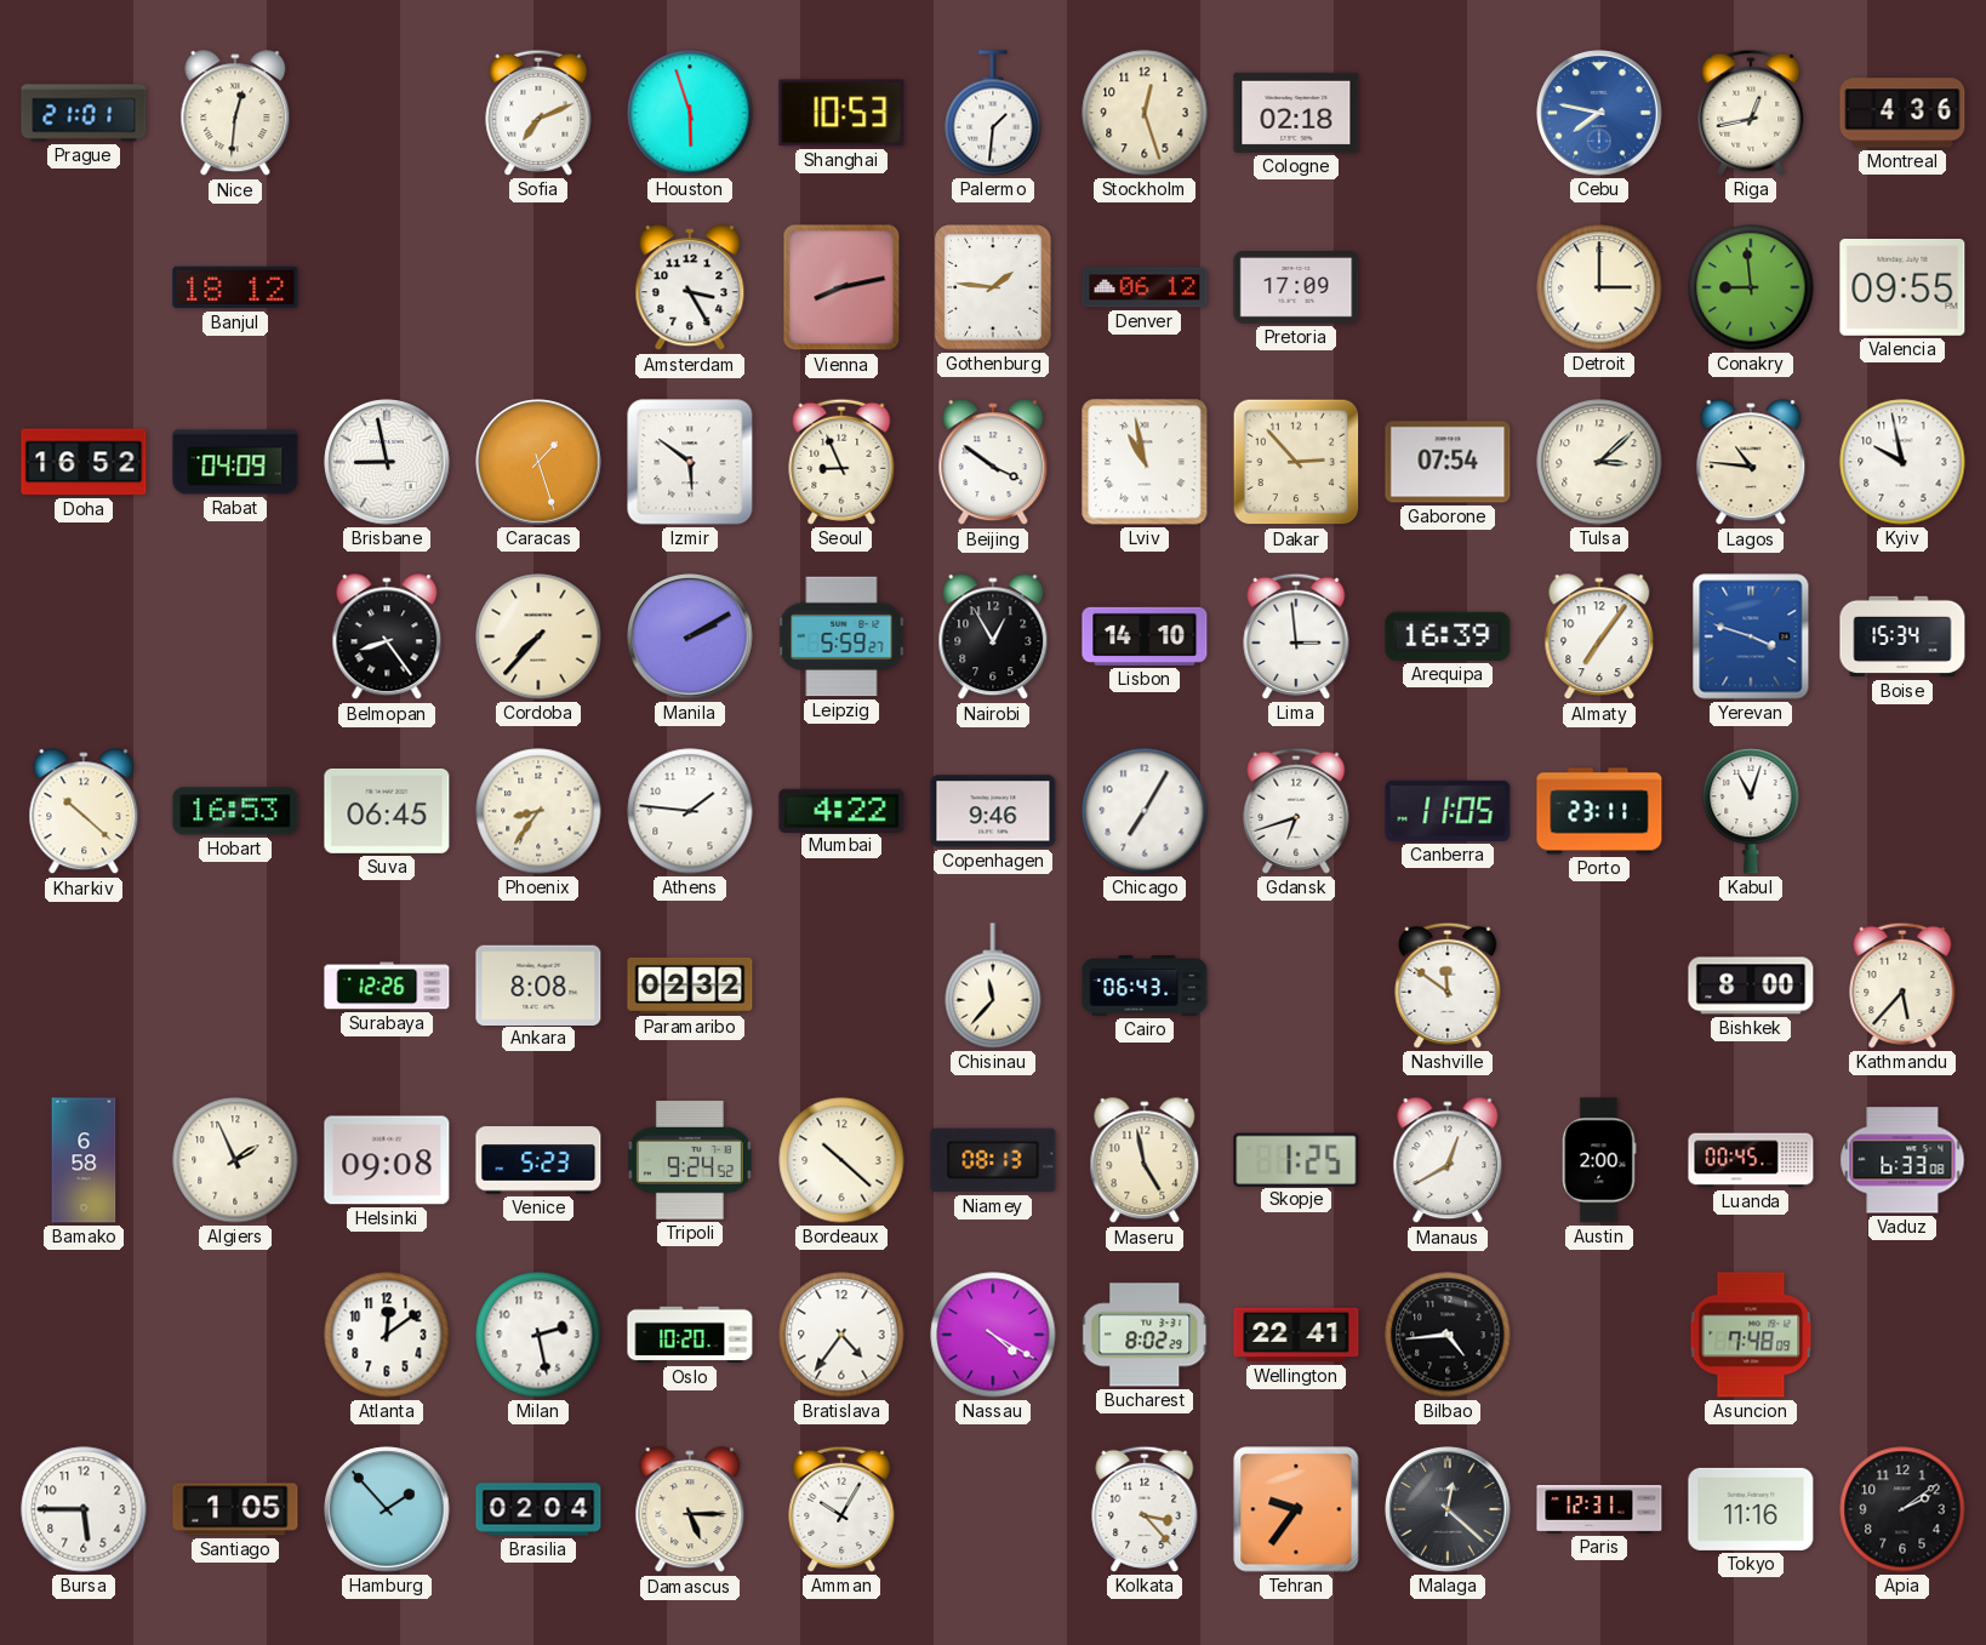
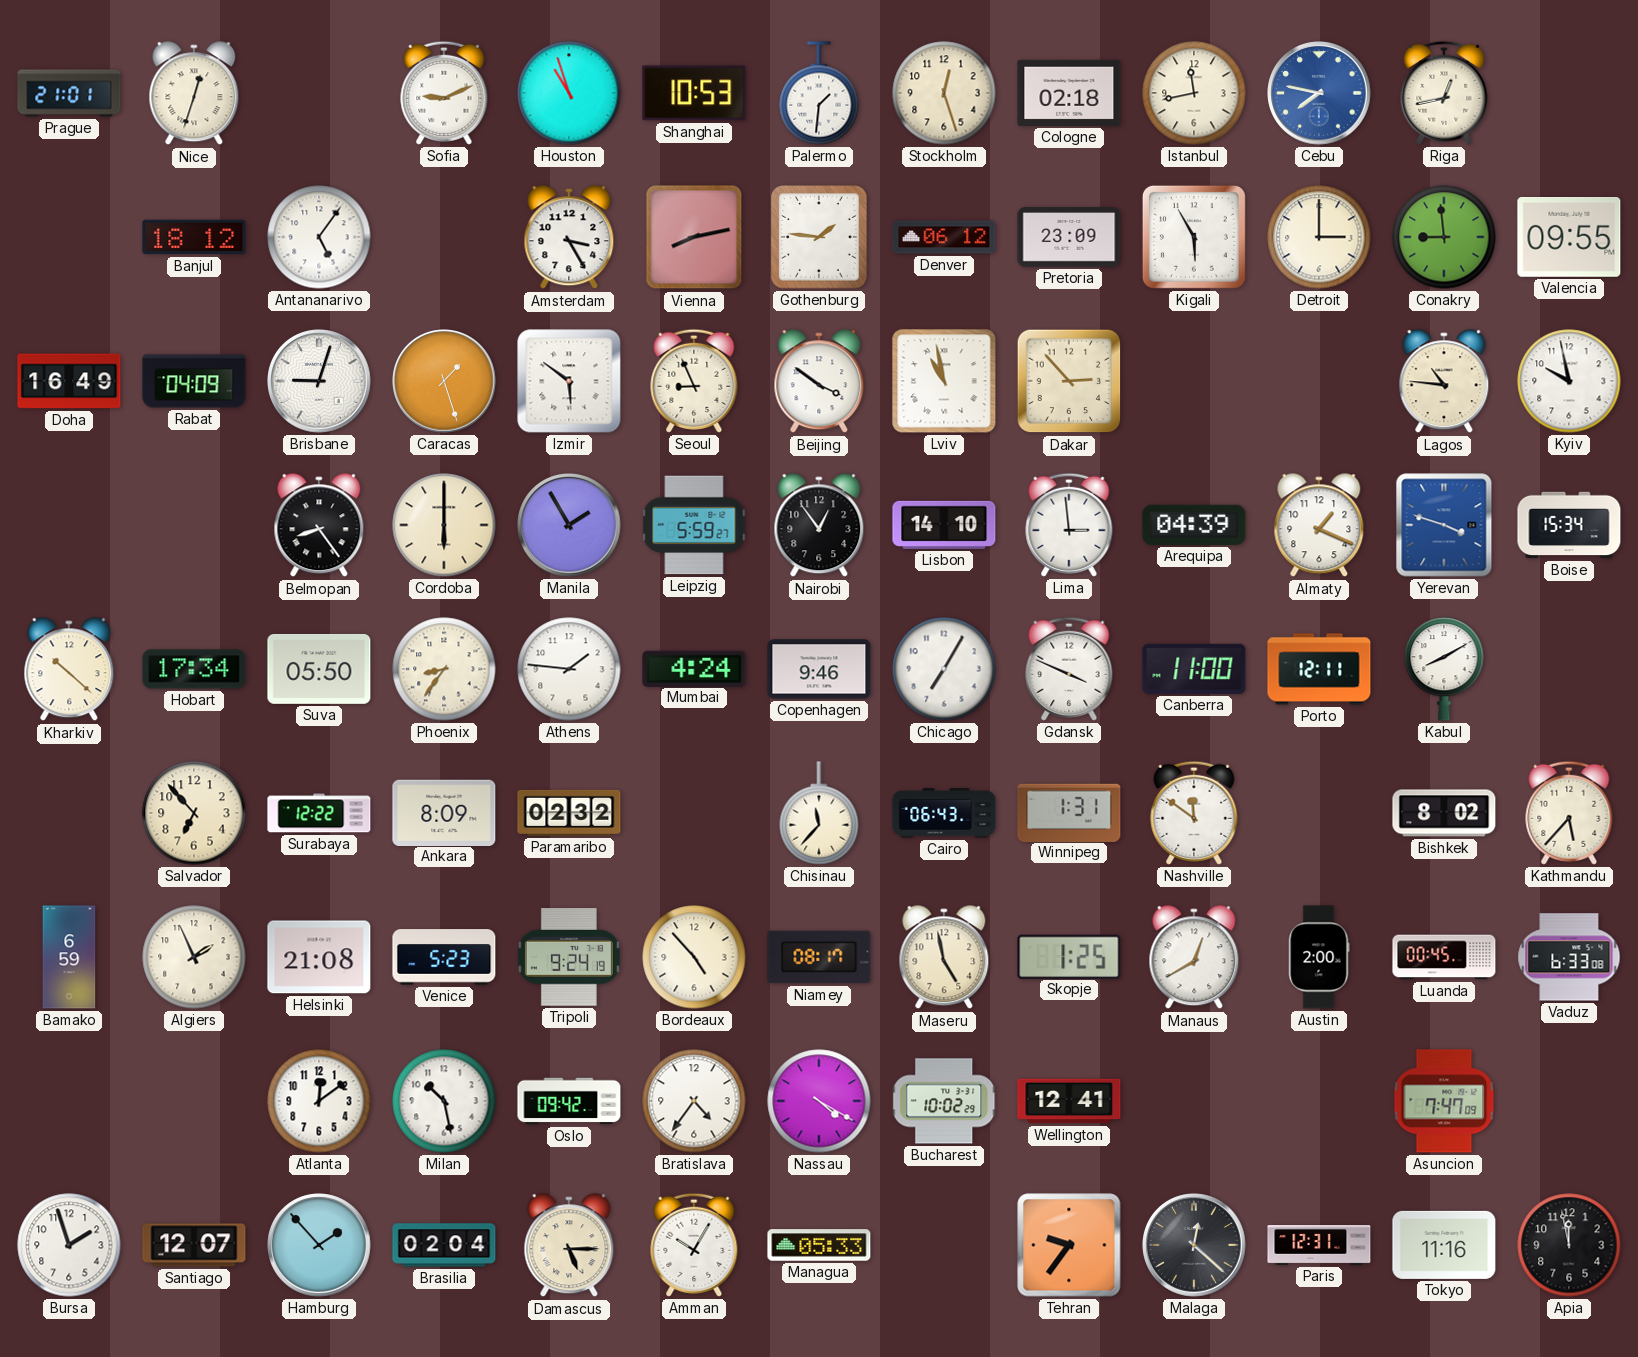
Nice: 12:31 -> 12:33 (194, 94)
Sofia: 7:11 -> 9:11 (444, 93)
Houston: 5:57 -> 10:57 (569, 93)
Istanbul: none -> 11:43 (1194, 93)
Montreal: 4:36 -> none (1902, 113)
Antananarivo: none -> 5:06 (319, 237)
Pretoria: 17:09 -> 23:09 (1069, 238)
Kigali: none -> 5:55 (1194, 237)
Doha: 16:52 -> 16:49 (69, 381)
Brisbane: 8:58 -> 9:03 (319, 381)
Gaborone: 07:54 -> none (1448, 462)
Tulsa: 3:08 -> none (1599, 462)
Cordoba: 7:37 -> 6:00 (444, 525)
Manila: 2:10 -> 1:55 (569, 525)
Nairobi: 12:55 -> 12:54 (819, 526)
Arequipa: 16:39 -> 04:39 (1194, 525)
Almaty: 7:06 -> 1:19 (1319, 526)
Hobart: 16:53 -> 17:34 (194, 669)
Suva: 06:45 -> 05:50 (319, 669)
Mumbai: 4:22 -> 4:24 (694, 668)
Gdansk: 6:42 -> 3:49 (1069, 669)
Canberra: 11:05 -> 11:00 (1194, 669)
Porto: 23:11 -> 12:11 (1319, 669)
Kabul: 11:03 -> 8:10 (1444, 669)
Salvador: none -> 6:53 (194, 813)
Surabaya: 12:26 -> 12:22 (319, 813)
Ankara: 8:08 -> 8:09 (444, 812)
Winnipeg: none -> 1:31 (1069, 812)
Bishkek: 8:00 -> 8:02 (1444, 813)
Bamako: 6:58 -> 6:59 (69, 957)
Helsinki: 09:08 -> 21:08 (319, 957)
Tripoli: 9:24:52 -> 9:24:19 (569, 957)
Bordeaux: 10:22 -> 4:53 (694, 957)
Niamey: 08:13 -> 08:17 (819, 957)
Milan: 2:28 -> 10:28 (444, 1101)
Oslo: 10:20 -> 09:42 (569, 1101)
Bucharest: 8:02 -> 10:02 (945, 1101)
Wellington: 22:41 -> 12:41 (1069, 1101)
Bilbao: 4:44 -> none (1448, 1335)
Asuncion: 7:48 -> 7:47 (1444, 1101)
Bursa: 5:45 -> 1:57 (69, 1245)
Santiago: 1:05 -> 12:07 (194, 1245)
Managua: none -> 05:33 (819, 1245)
Kolkata: 3:23 -> none (1145, 1509)
Apia: 2:09 -> 11:58 (1569, 1245)
